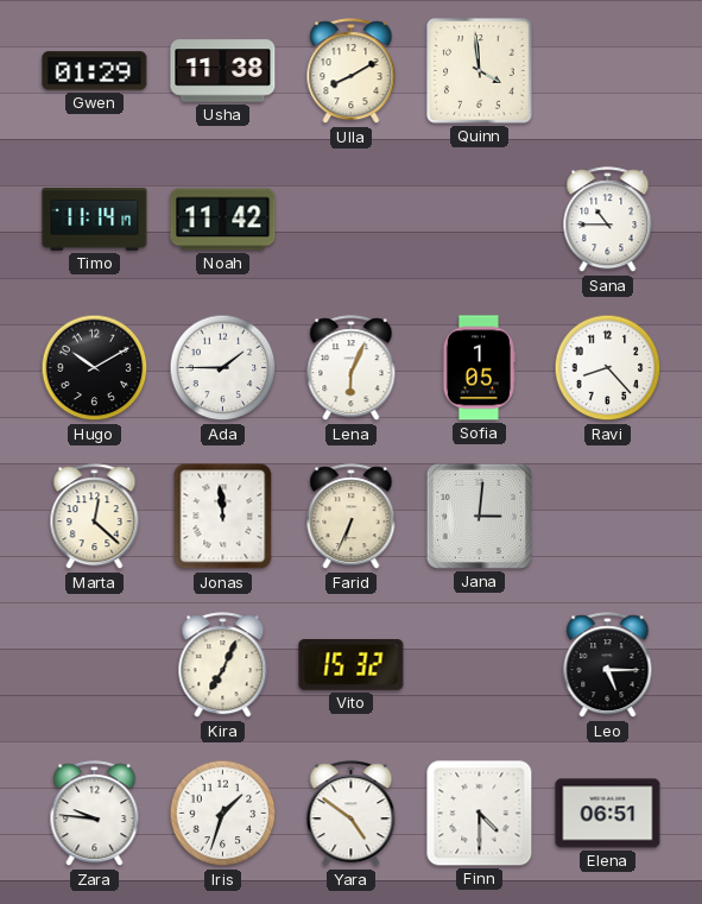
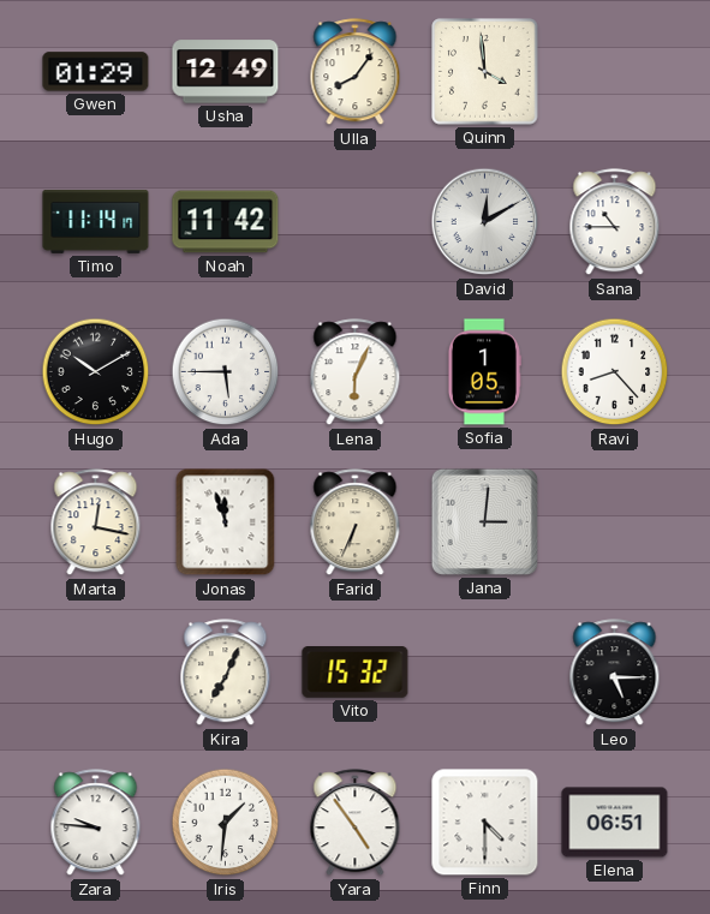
Usha: 11:38 -> 12:49 (226, 72)
Ulla: 8:10 -> 8:06 (356, 72)
David: none -> 12:10 (485, 222)
Ada: 1:45 -> 5:45 (226, 372)
Marta: 12:22 -> 12:17 (96, 522)
Jonas: 11:59 -> 11:57 (226, 522)
Iris: 1:33 -> 1:31 (226, 823)
Yara: 4:51 -> 4:54 (356, 823)
